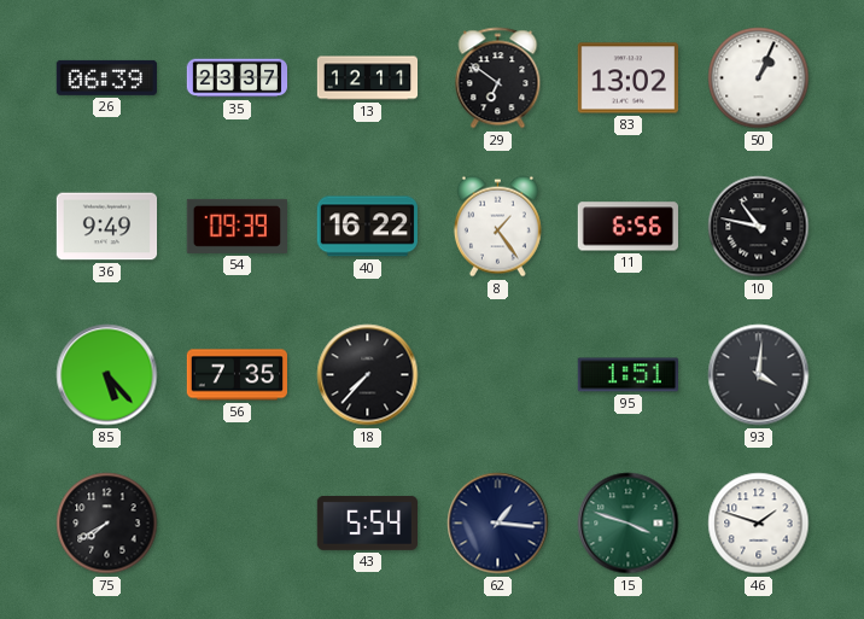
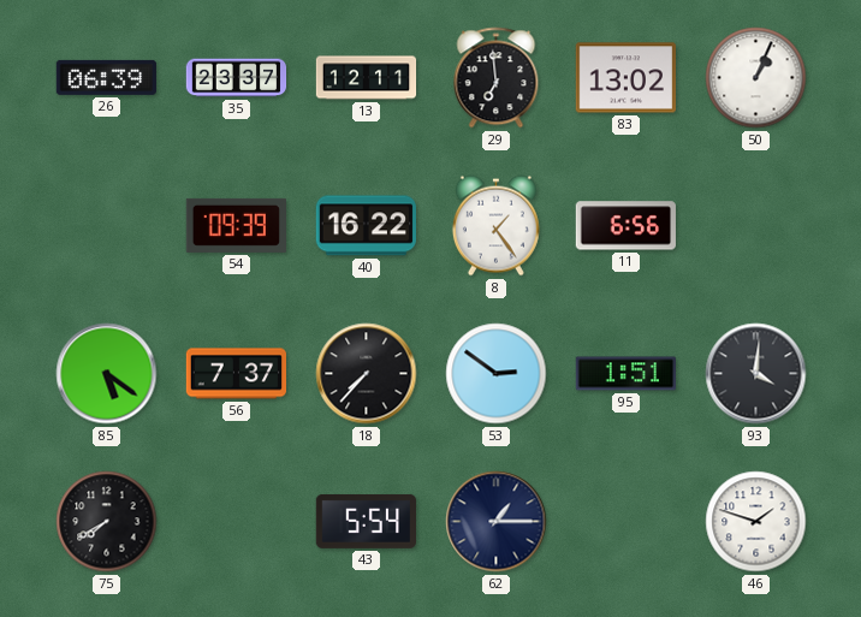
29: 6:51 -> 6:59 (497, 78)
36: 9:49 -> none (107, 227)
10: 10:47 -> none (759, 227)
85: 5:23 -> 5:21 (107, 374)
56: 7:35 -> 7:37 (236, 374)
53: none -> 2:51 (497, 374)
62: 1:16 -> 1:15 (497, 522)
15: 3:48 -> none (629, 524)
